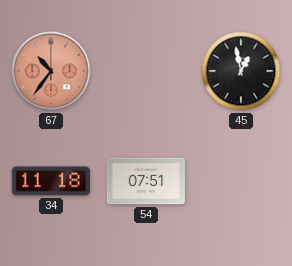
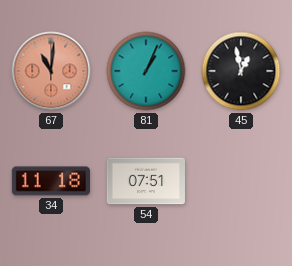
67: 10:36 -> 11:01 (51, 71)
81: none -> 1:04 (146, 71)
